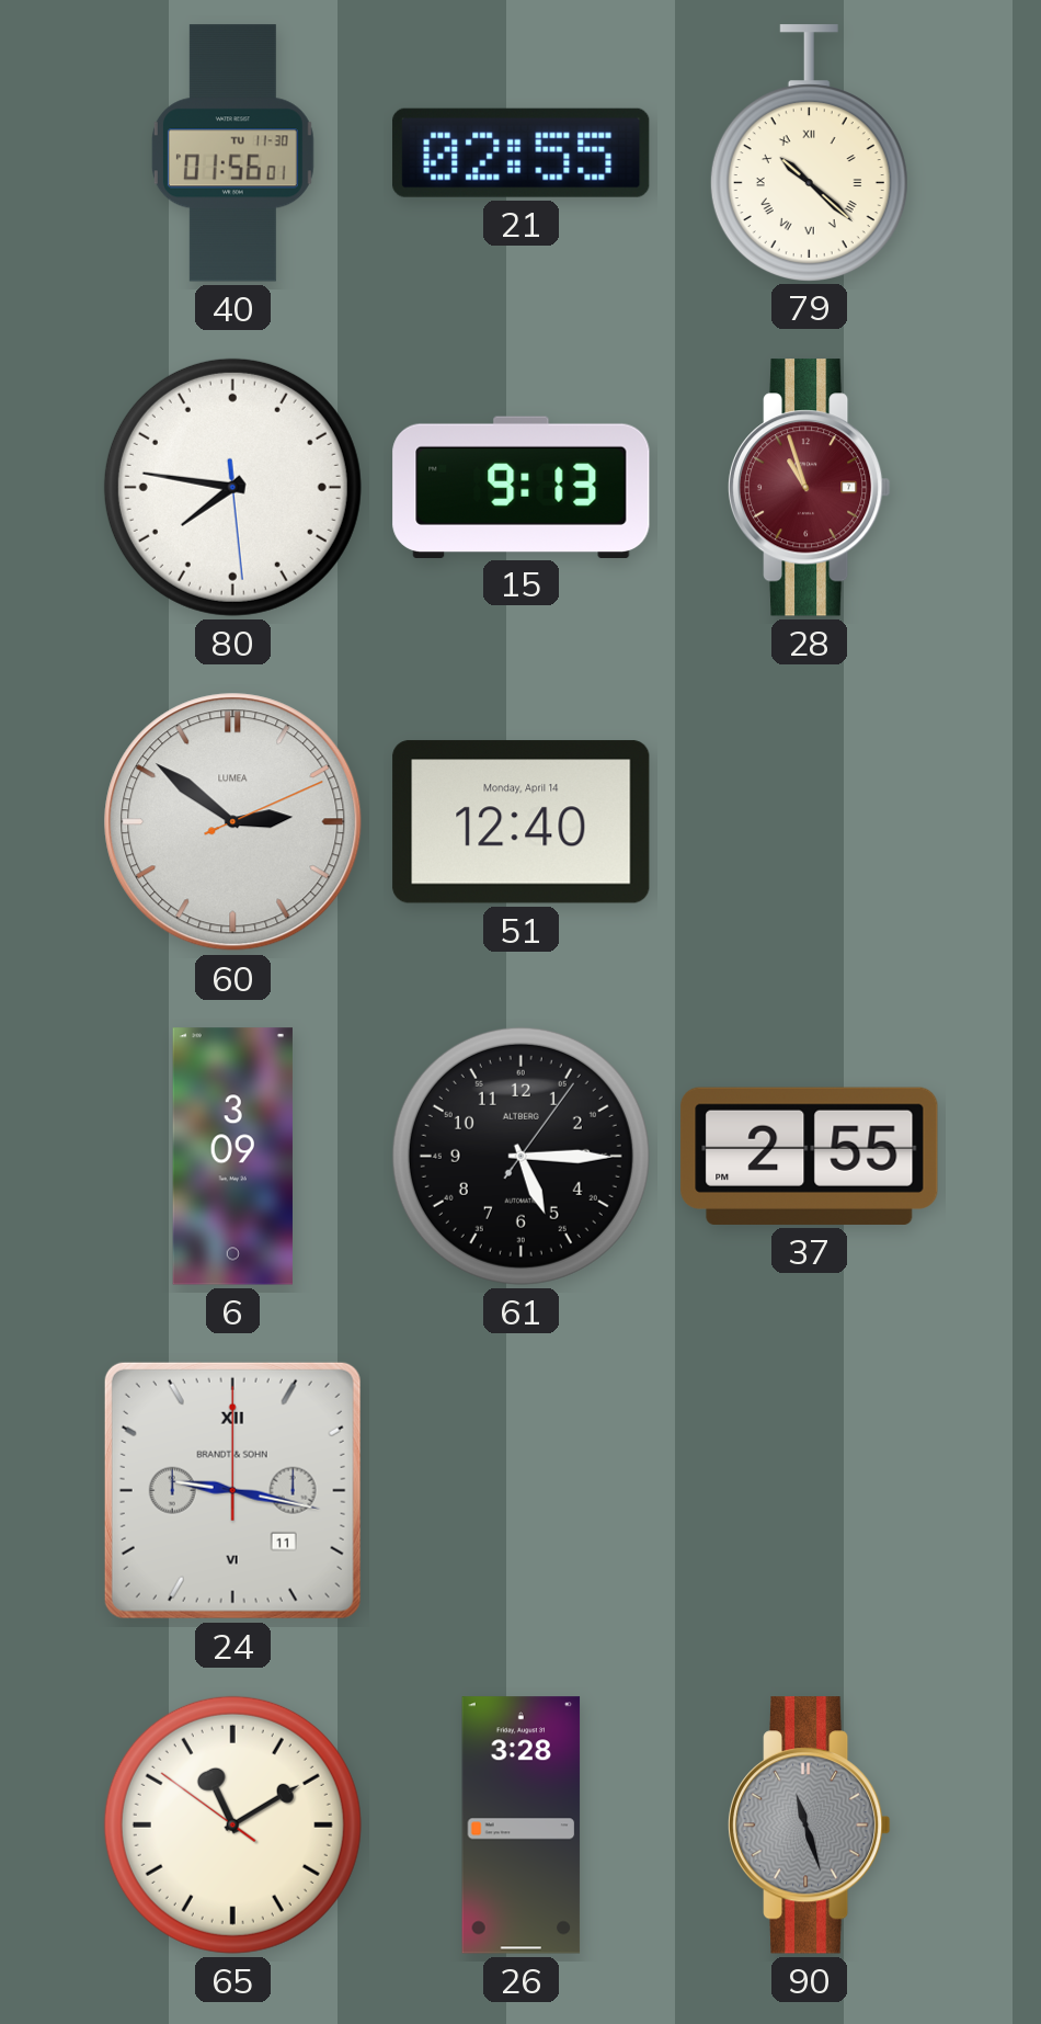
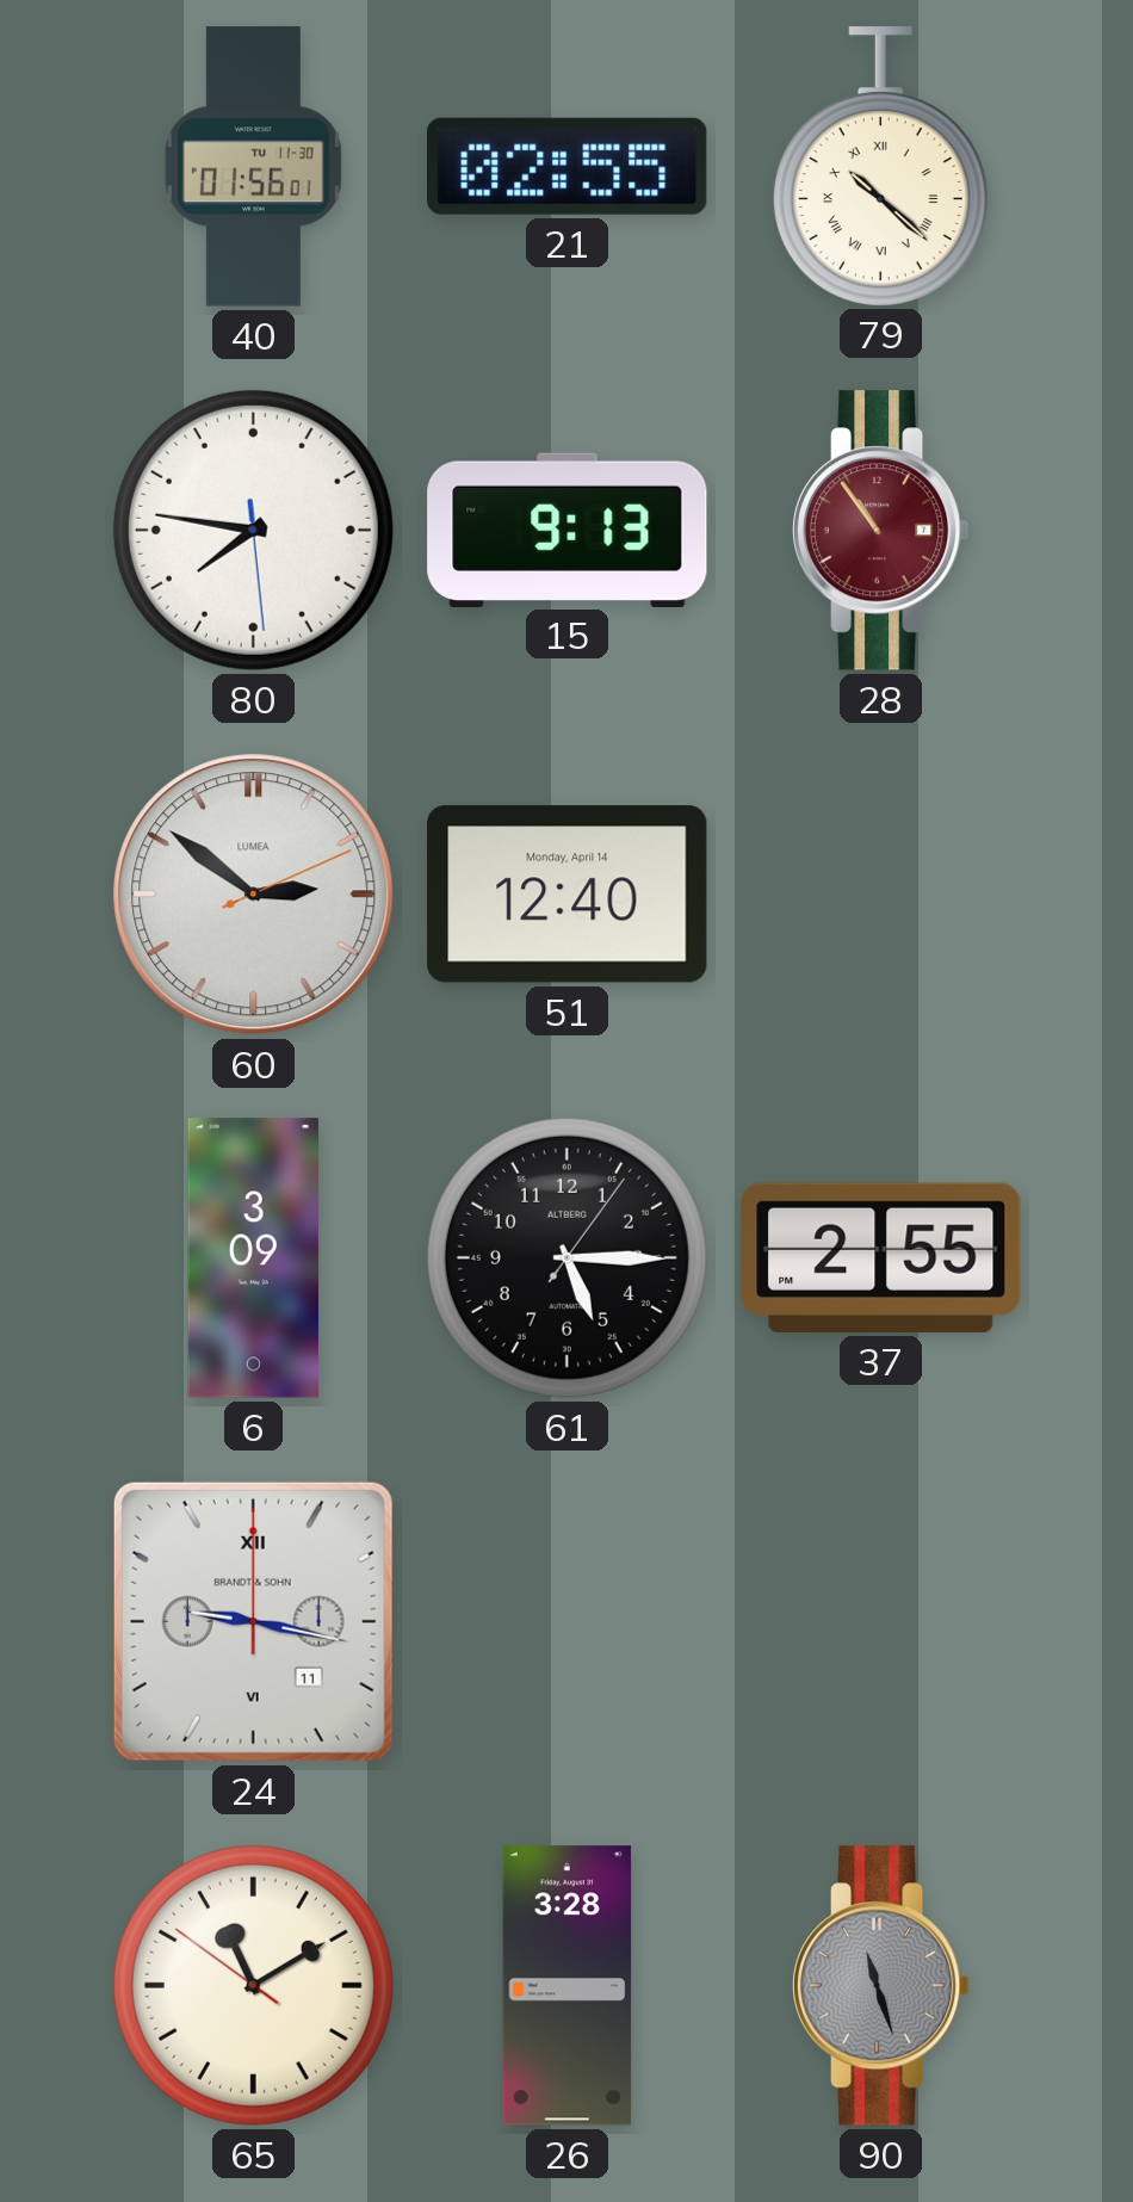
28: 10:57 -> 10:54 (880, 531)
